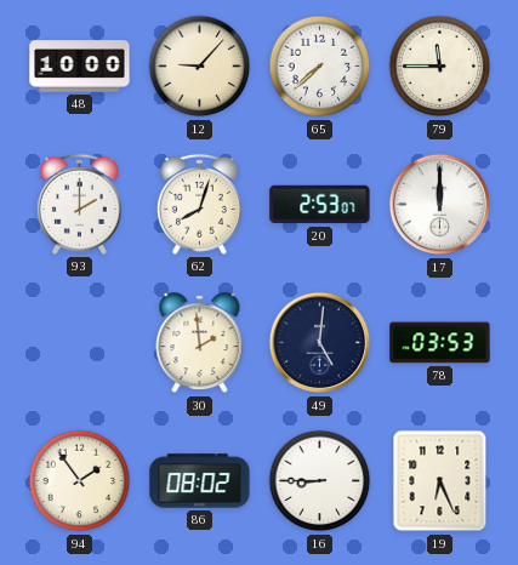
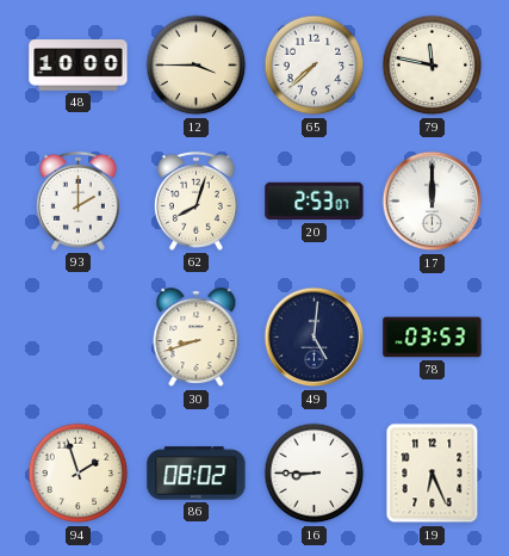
12: 9:07 -> 3:45 (197, 66)
79: 11:45 -> 11:47 (433, 66)
30: 1:59 -> 8:42 (197, 338)
94: 1:54 -> 1:57 (79, 474)
